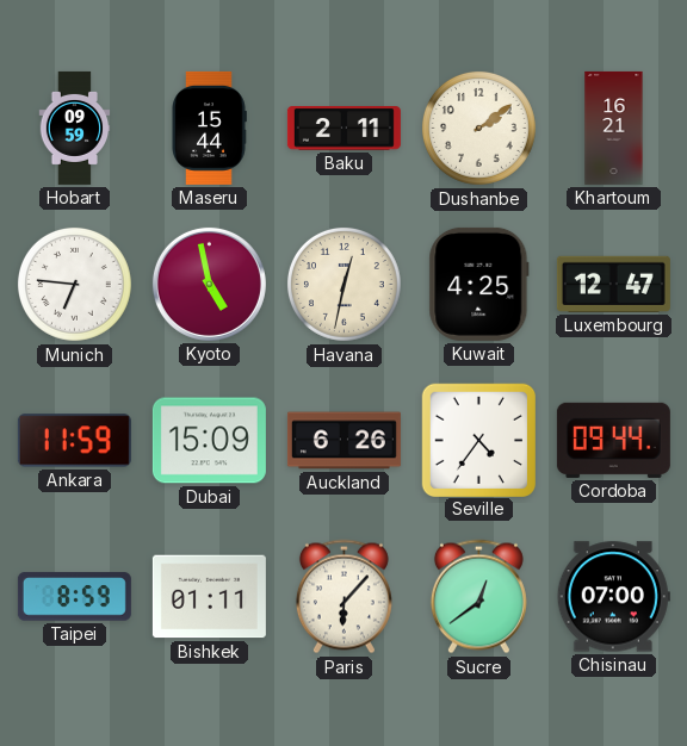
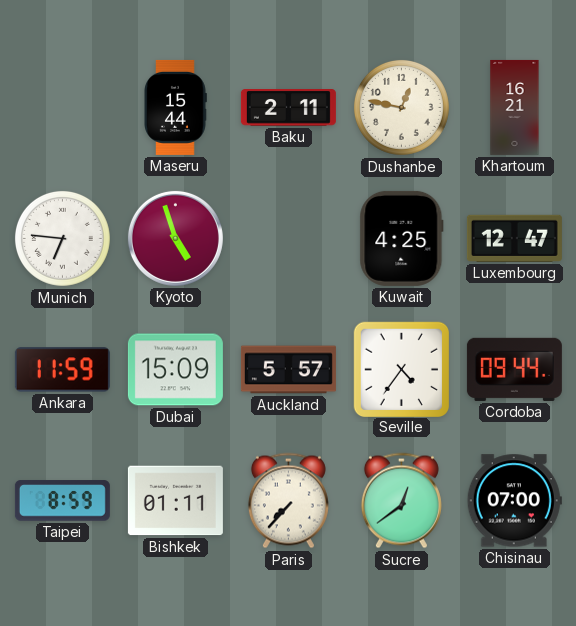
Hobart: 09:59 -> none (75, 128)
Dushanbe: 2:09 -> 12:47 (401, 107)
Kyoto: 4:58 -> 4:57 (175, 238)
Havana: 12:32 -> none (343, 284)
Auckland: 6:26 -> 5:57 (288, 370)
Paris: 6:07 -> 7:37 (288, 501)
